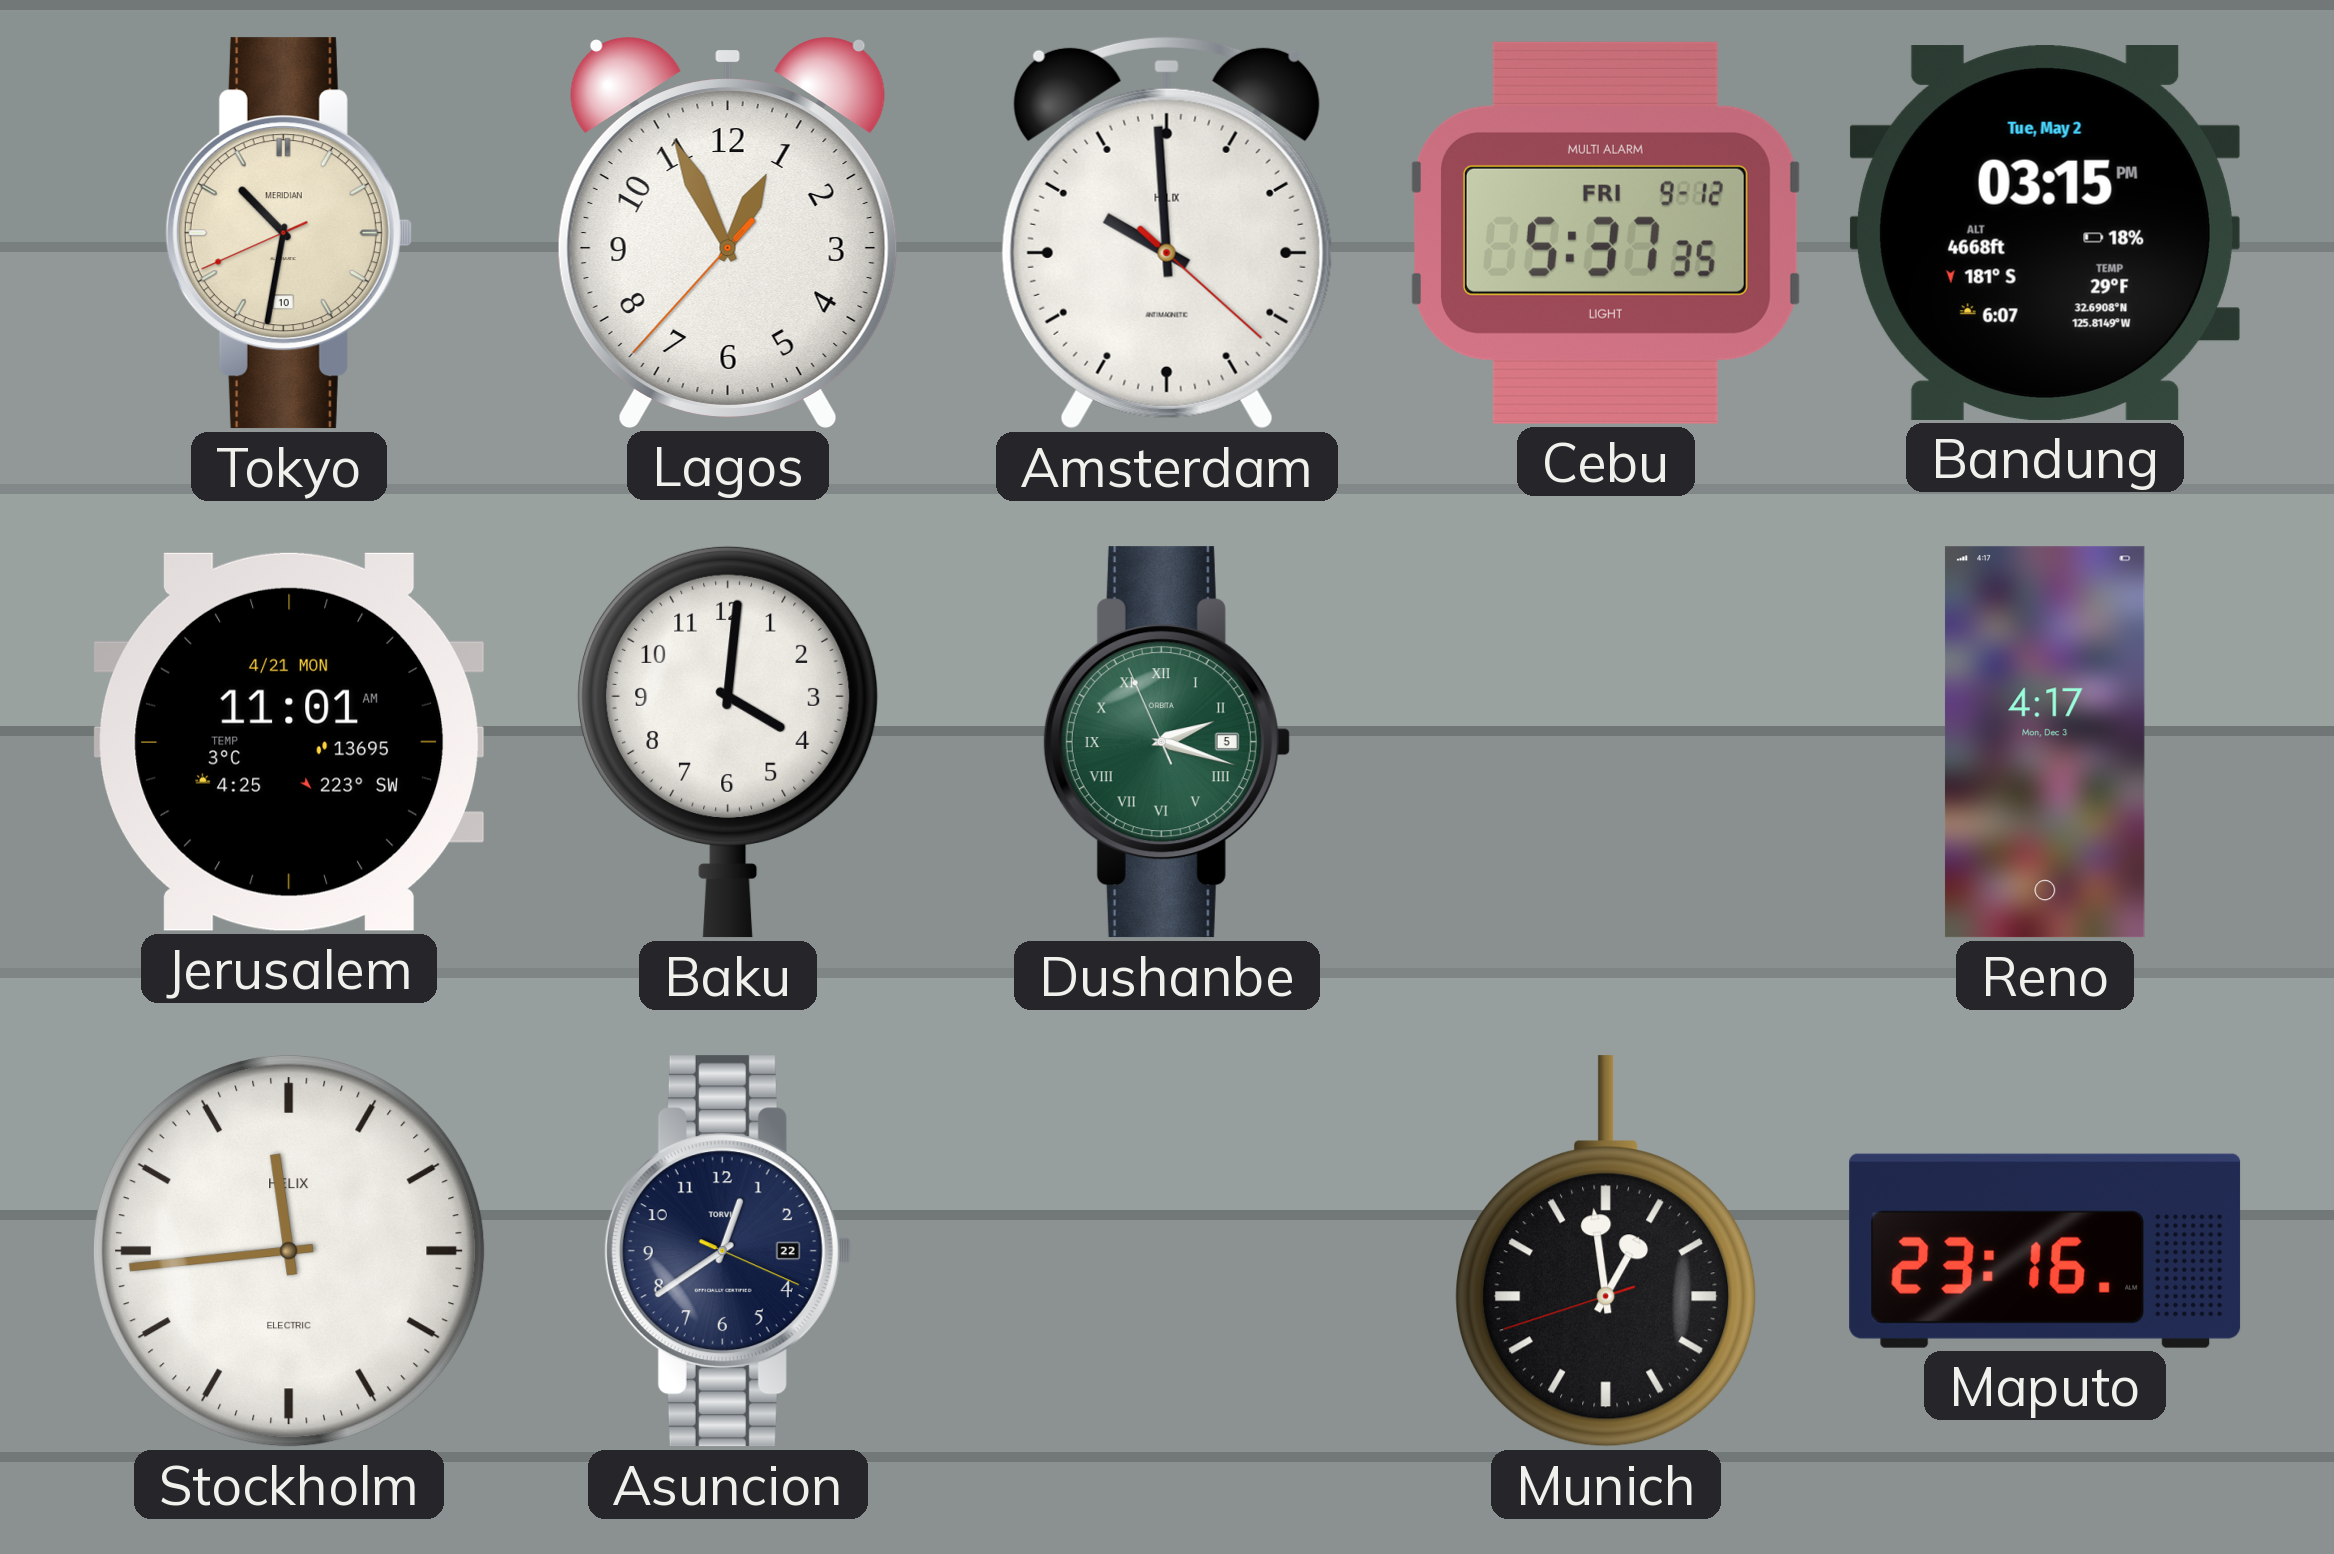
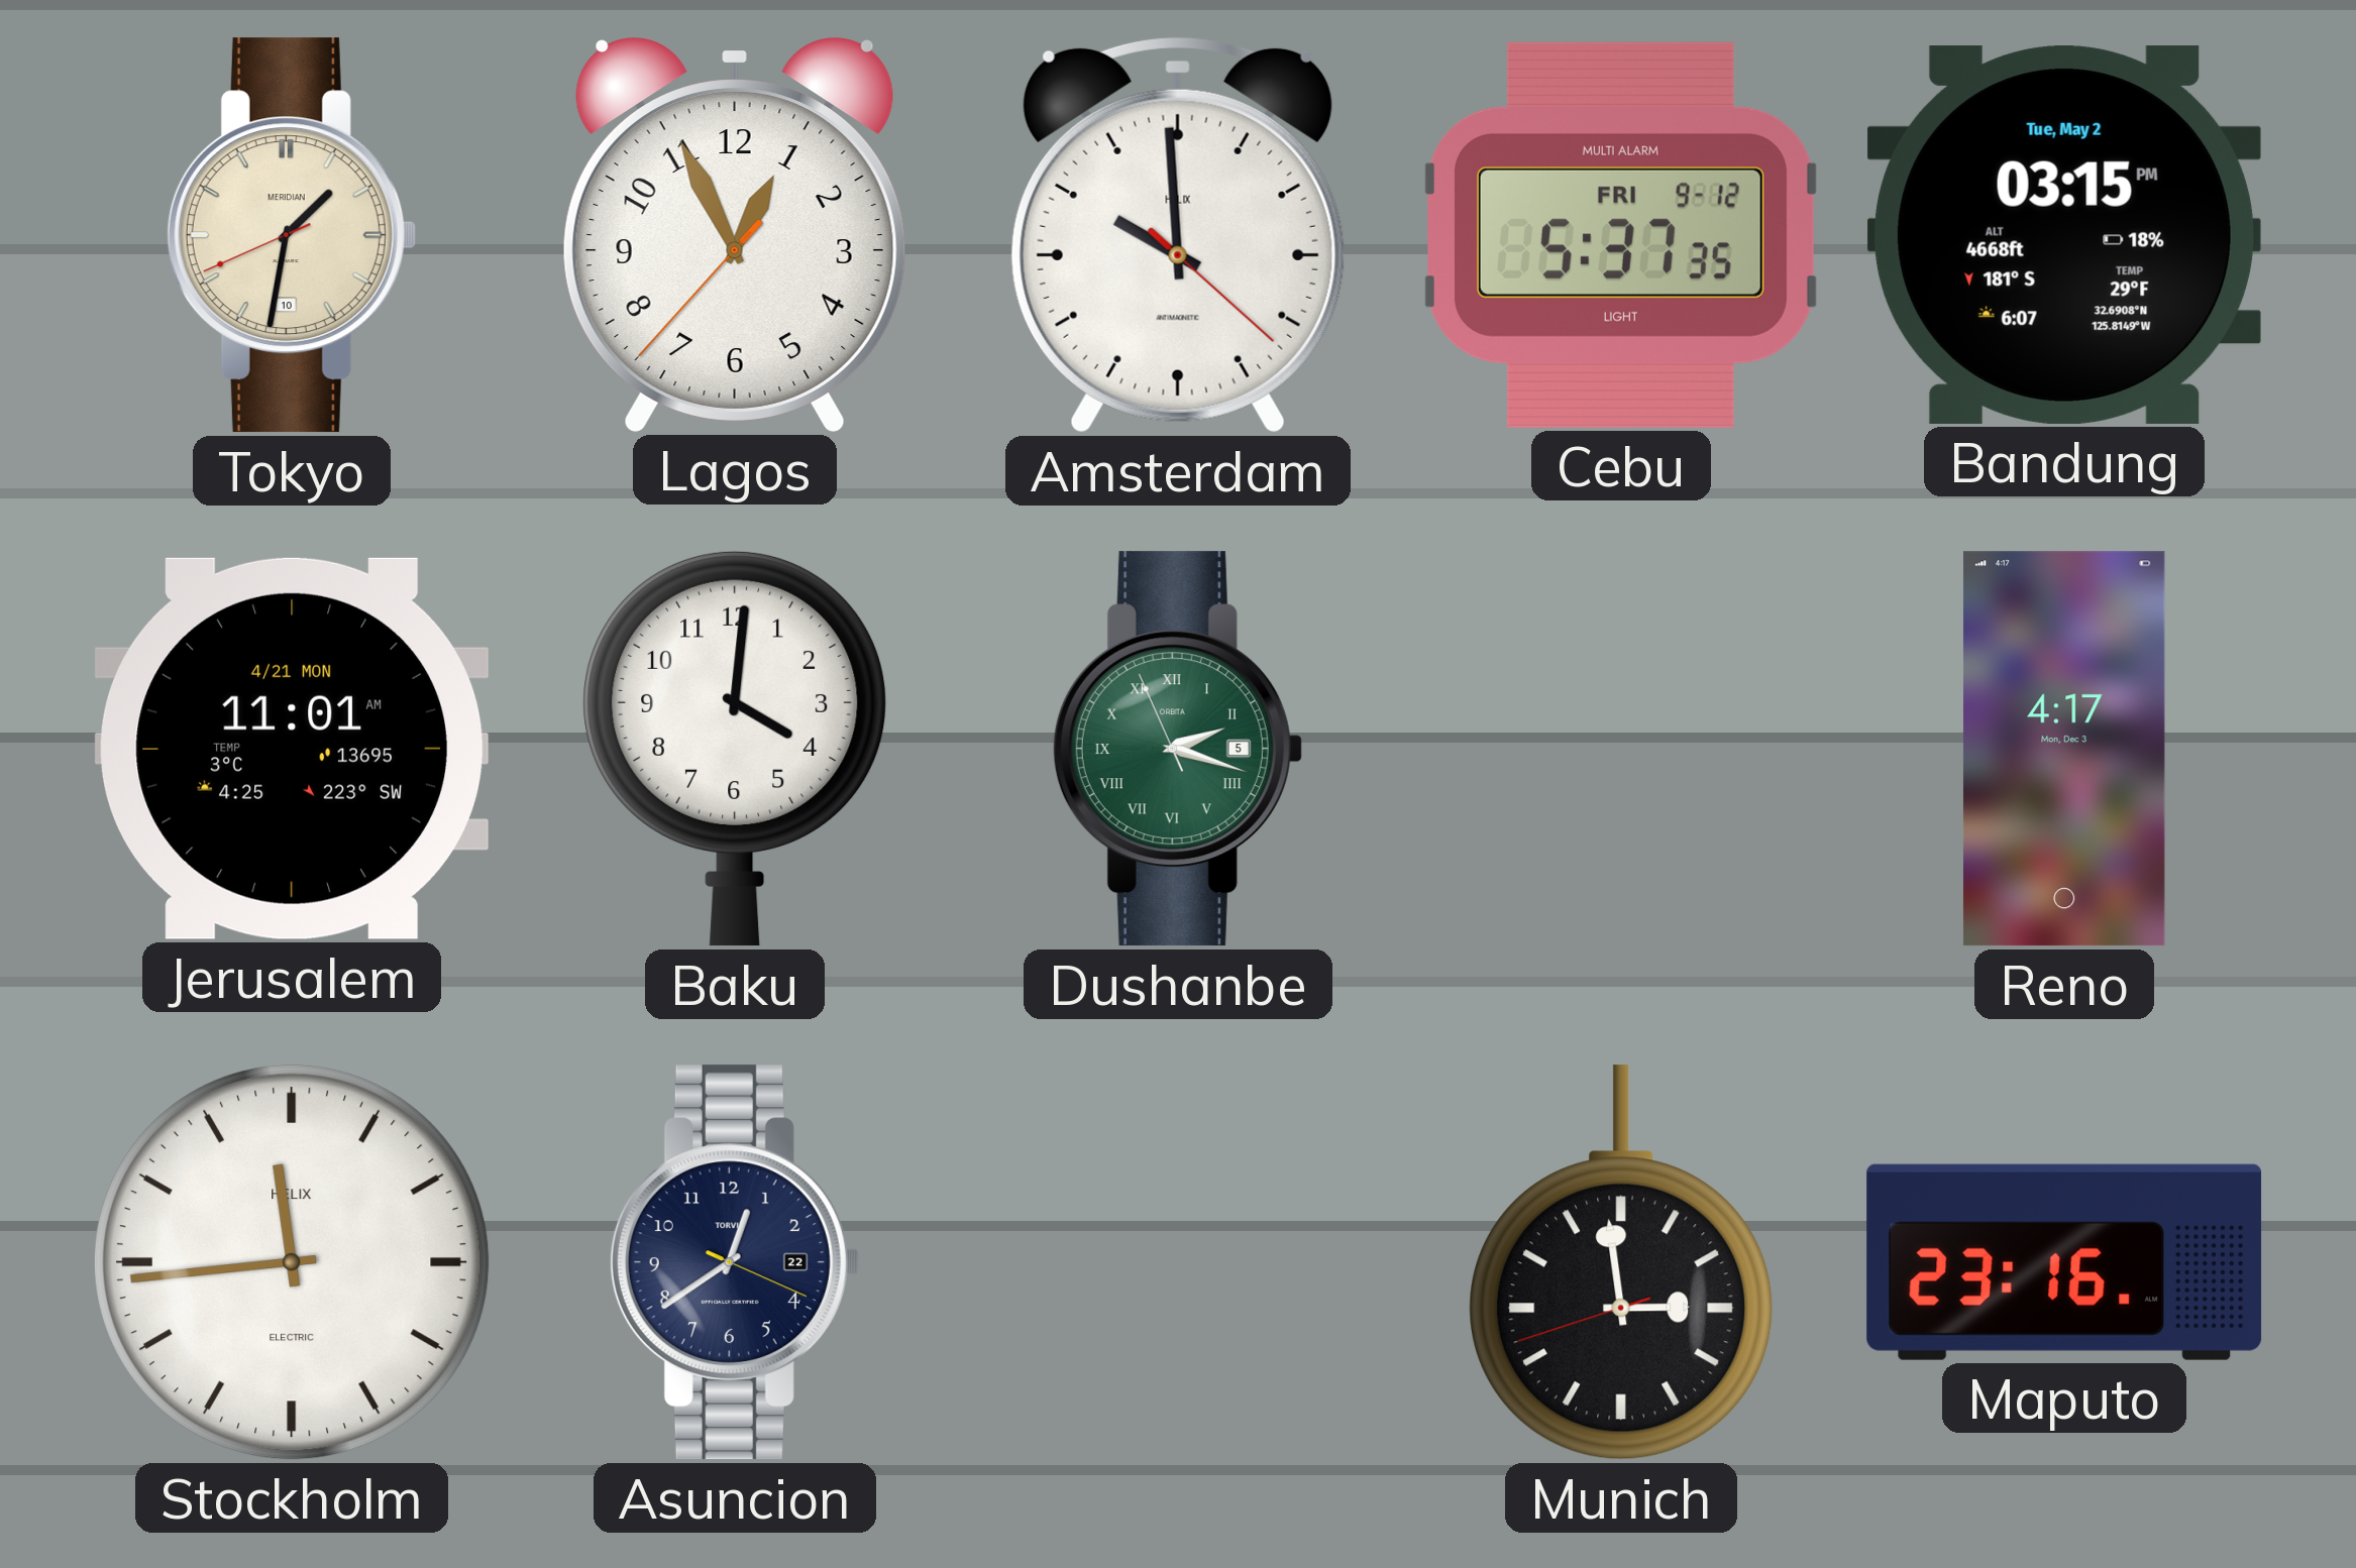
Tokyo: 10:31 -> 1:31 (291, 235)
Munich: 12:58 -> 2:58 (1622, 1262)
